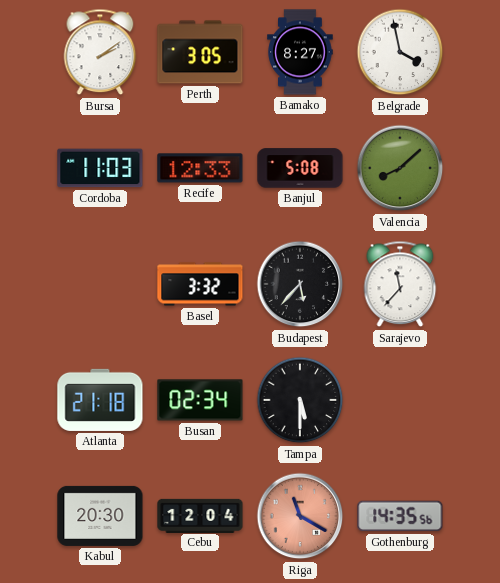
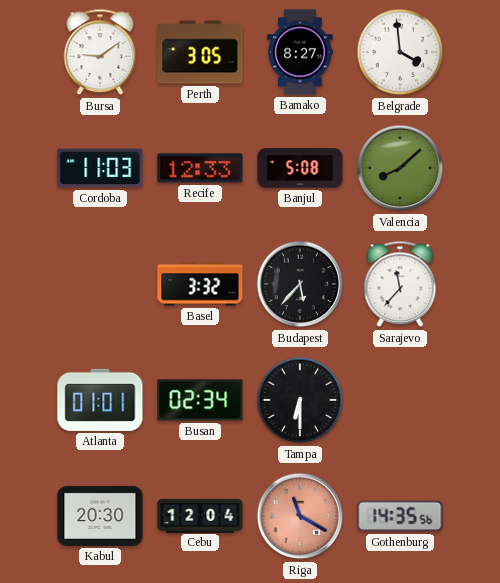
Bursa: 2:09 -> 9:09 (100, 52)
Belgrade: 3:58 -> 3:59 (400, 52)
Atlanta: 21:18 -> 01:01 (100, 400)
Tampa: 5:30 -> 6:30 (300, 400)
